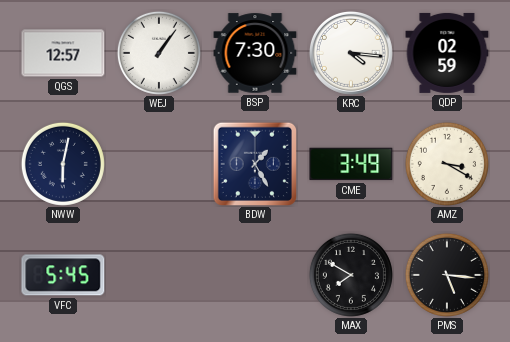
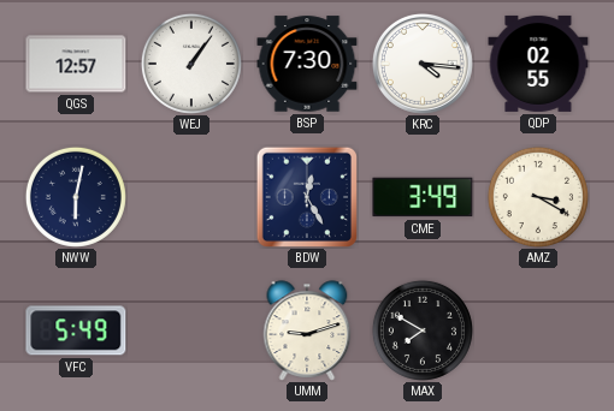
QDP: 02:59 -> 02:55 (538, 64)
BDW: 1:25 -> 12:25 (306, 196)
VFC: 5:45 -> 5:49 (76, 330)
UMM: none -> 9:12 (307, 330)
PMS: 5:16 -> none (447, 275)
